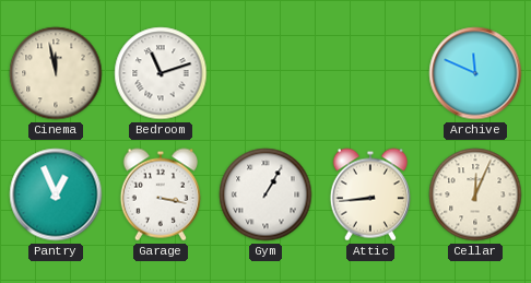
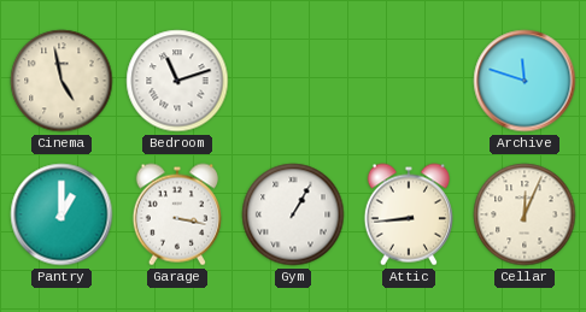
Cinema: 11:58 -> 4:58 (61, 81)
Archive: 11:49 -> 11:48 (525, 81)
Pantry: 12:56 -> 1:00 (61, 214)
